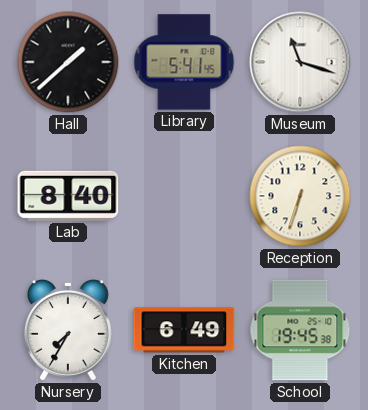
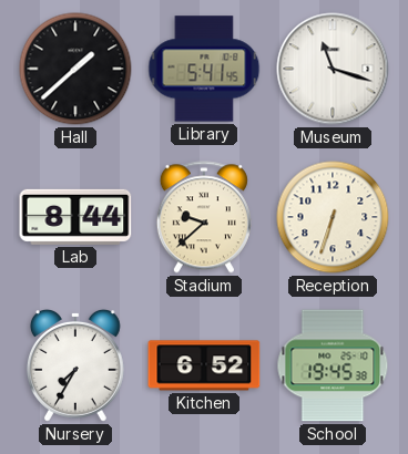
Lab: 8:40 -> 8:44 (75, 217)
Stadium: none -> 9:38 (204, 217)
Kitchen: 6:49 -> 6:52 (204, 365)
